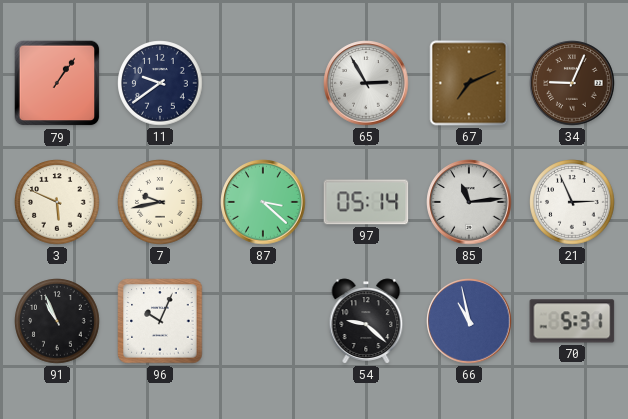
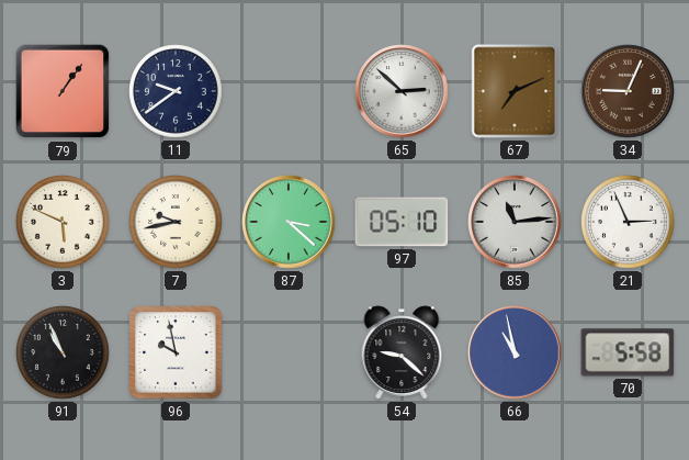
65: 2:55 -> 2:52 (402, 91)
97: 05:14 -> 05:10 (402, 222)
96: 10:04 -> 9:58 (176, 352)
70: 5:31 -> 5:58 (628, 352)
